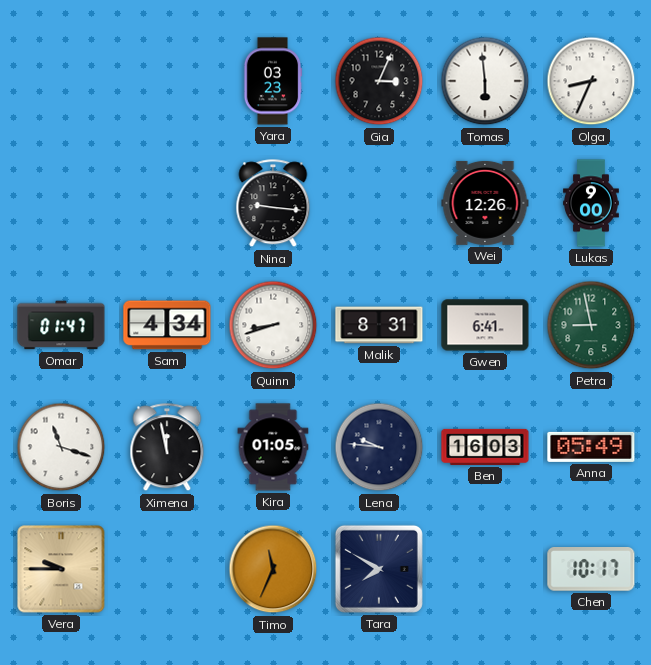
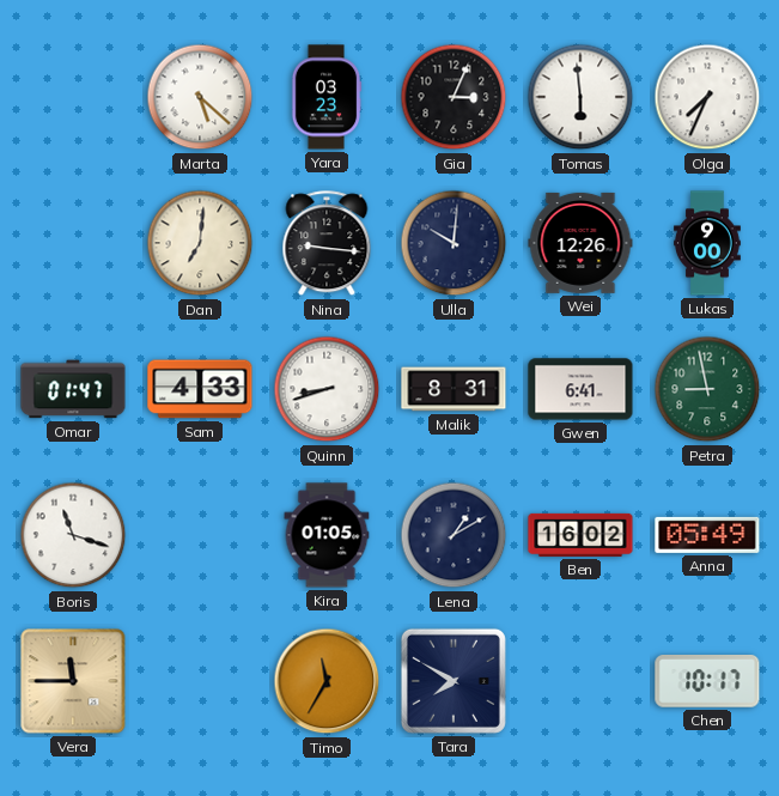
Marta: none -> 5:22 (200, 97)
Olga: 8:34 -> 7:34 (707, 97)
Dan: none -> 7:01 (200, 243)
Ulla: none -> 10:01 (454, 243)
Sam: 4:34 -> 4:33 (200, 389)
Ximena: 11:58 -> none (167, 448)
Lena: 9:46 -> 1:10 (454, 535)
Ben: 16:03 -> 16:02 (580, 535)
Vera: 9:45 -> 11:45 (73, 681)
Timo: 11:34 -> 11:35 (327, 681)
